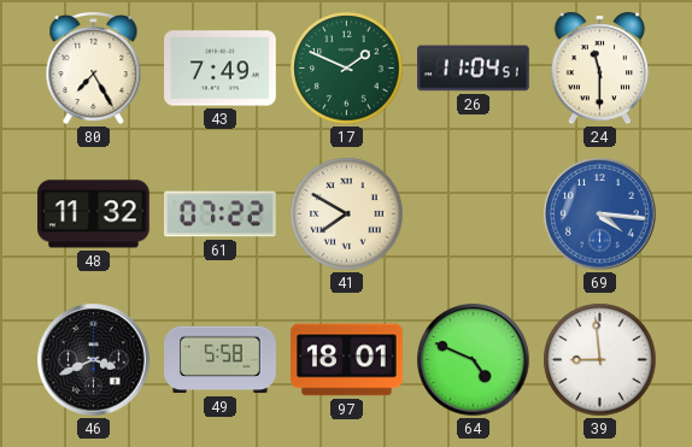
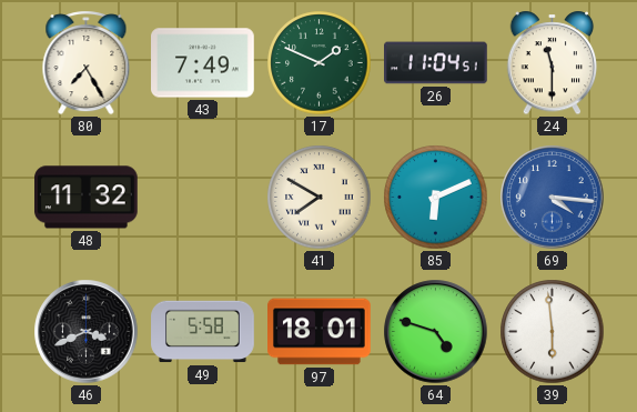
61: 07:22 -> none (221, 214)
85: none -> 6:11 (436, 198)
64: 4:49 -> 4:48 (436, 332)
39: 8:59 -> 5:59 (553, 332)
